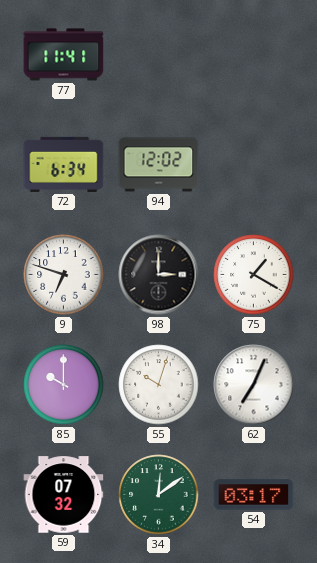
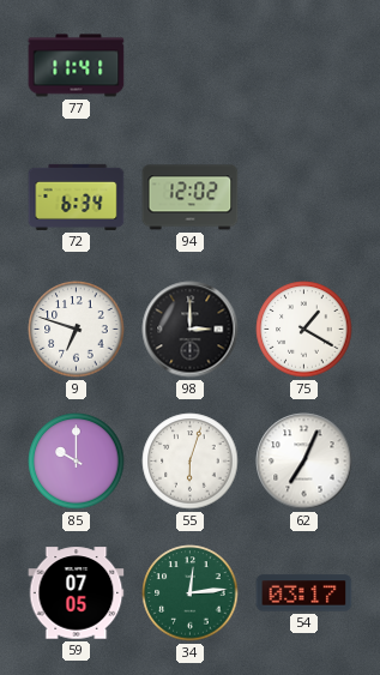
55: 10:03 -> 6:03 (191, 462)
59: 07:32 -> 07:05 (77, 593)
34: 12:09 -> 12:14 (191, 593)
